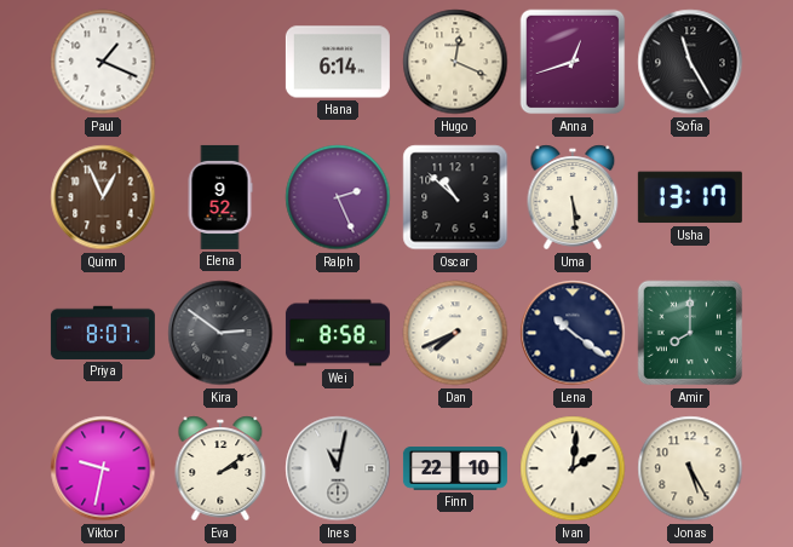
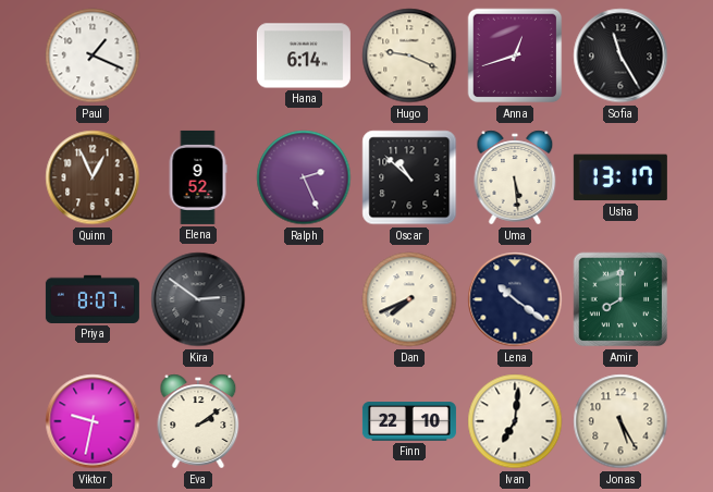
Hugo: 12:19 -> 9:19 (409, 56)
Wei: 8:58 -> none (338, 333)
Ines: 11:02 -> none (338, 468)
Ivan: 2:01 -> 7:01 (515, 421)
